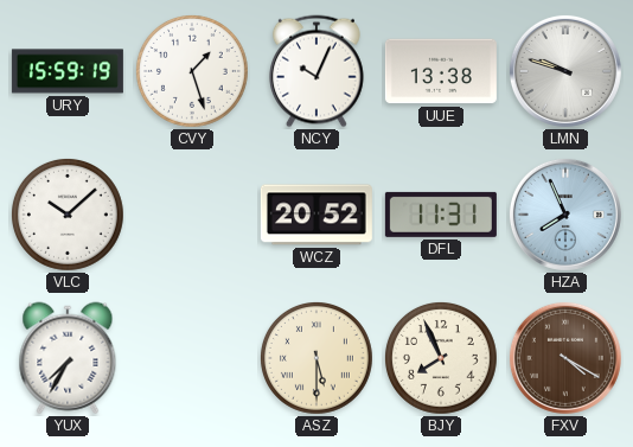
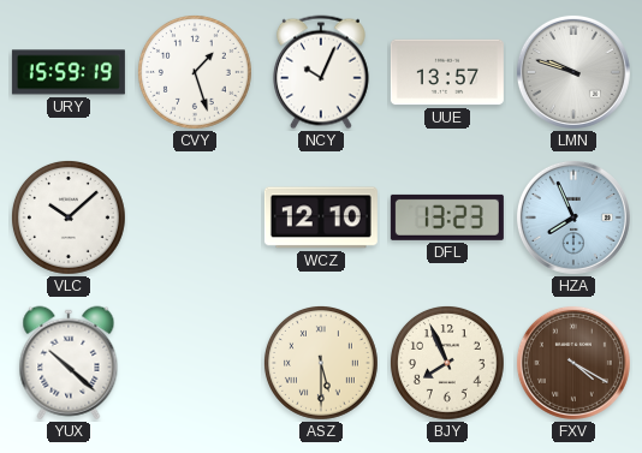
UUE: 13:38 -> 13:57 (447, 72)
WCZ: 20:52 -> 12:10 (321, 217)
DFL: 11:31 -> 13:23 (447, 217)
YUX: 7:35 -> 10:22 (69, 363)
